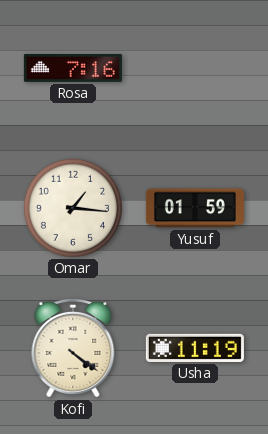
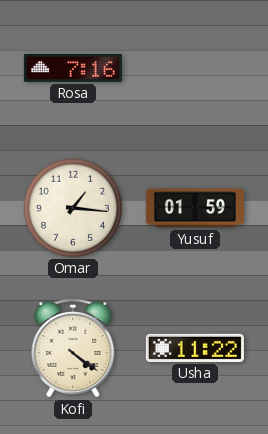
Usha: 11:19 -> 11:22 (195, 348)
